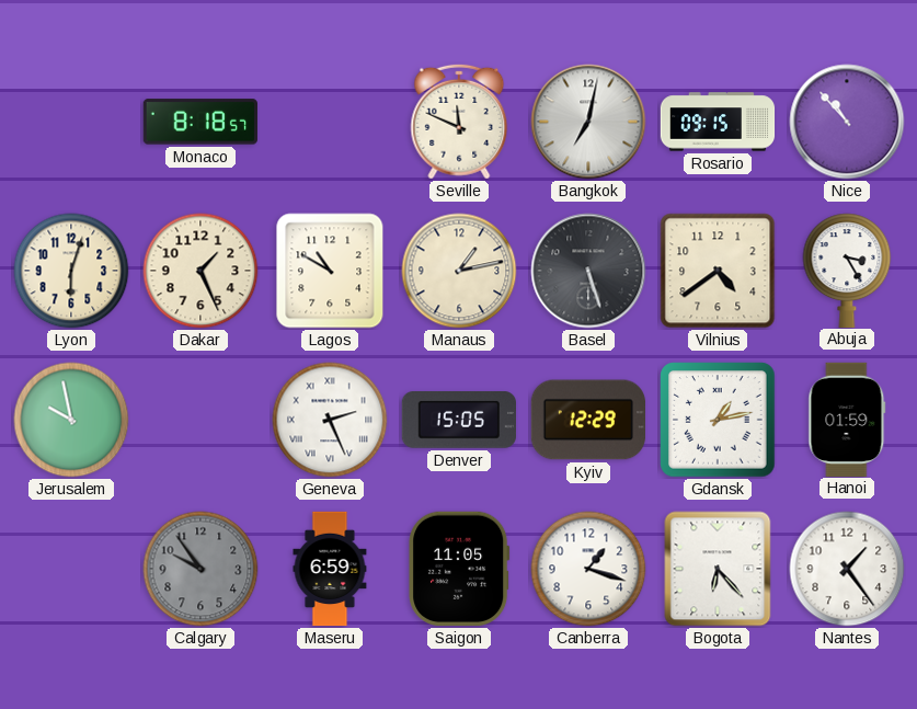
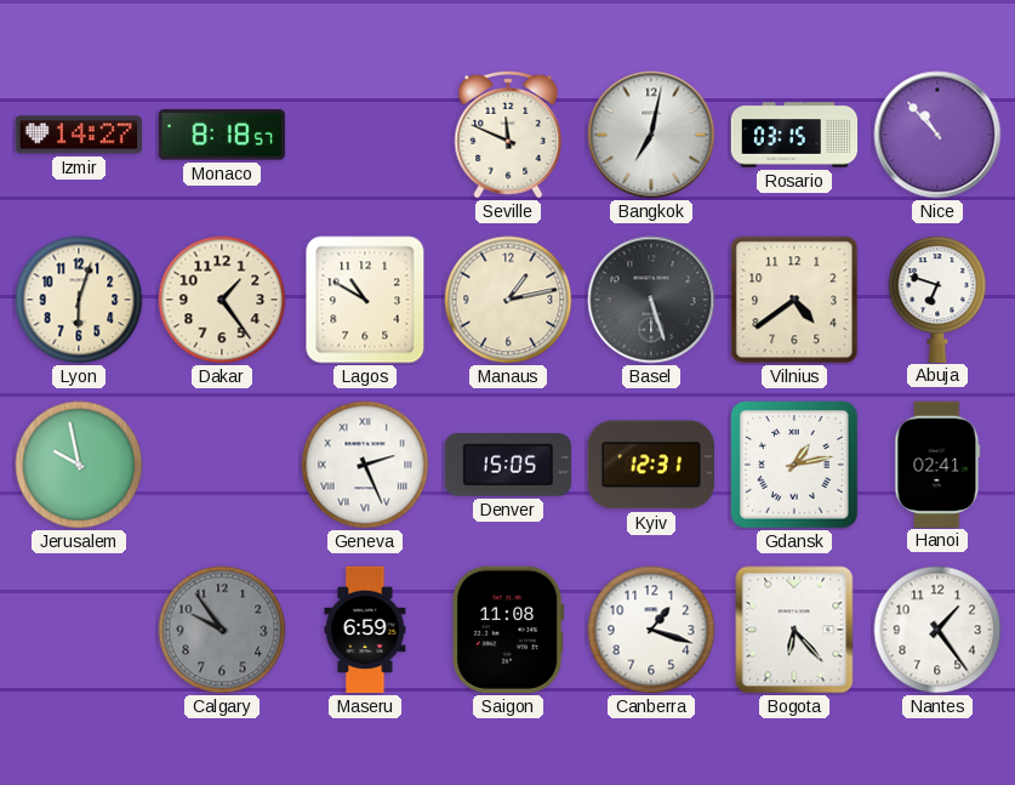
Izmir: none -> 14:27 (78, 135)
Rosario: 09:15 -> 03:15 (794, 135)
Dakar: 1:26 -> 1:24 (222, 300)
Abuja: 3:25 -> 6:48 (937, 298)
Kyiv: 12:29 -> 12:31 (650, 465)
Hanoi: 01:59 -> 02:41 (937, 463)
Saigon: 11:05 -> 11:08 (508, 630)
